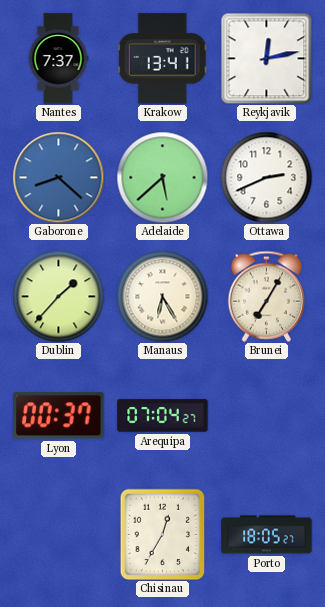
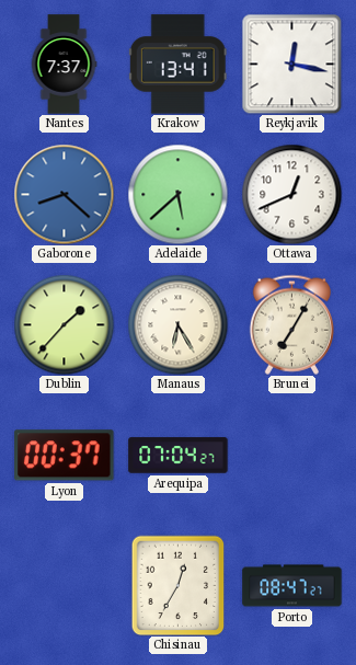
Reykjavik: 12:13 -> 12:17 (291, 64)
Ottawa: 2:41 -> 12:41 (291, 194)
Porto: 18:05 -> 08:47 (292, 586)
